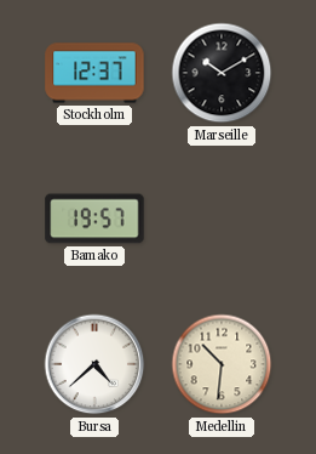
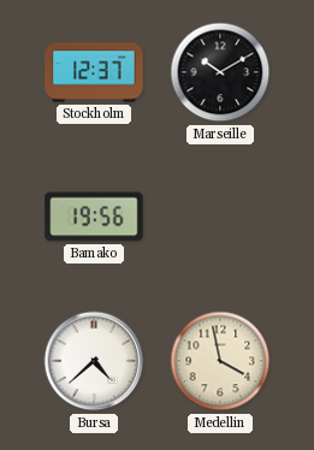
Bamako: 19:57 -> 19:56 (94, 217)
Medellin: 10:31 -> 3:58 (220, 361)
